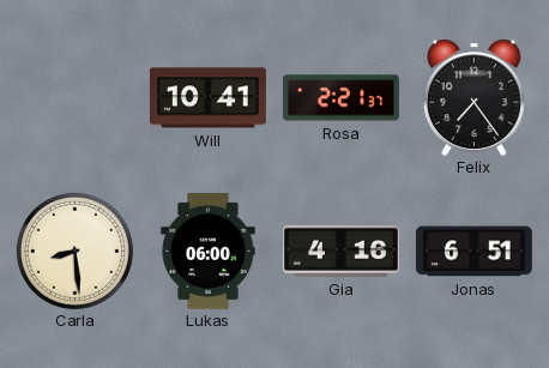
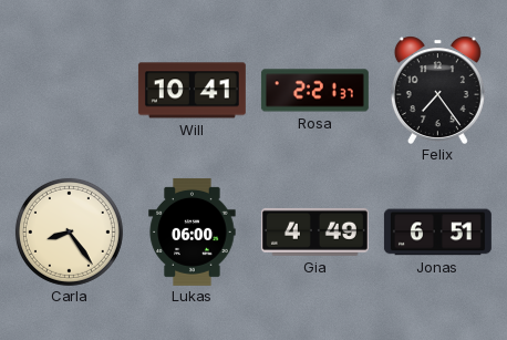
Carla: 8:29 -> 8:24 (69, 231)
Gia: 4:16 -> 4:49 (314, 231)
